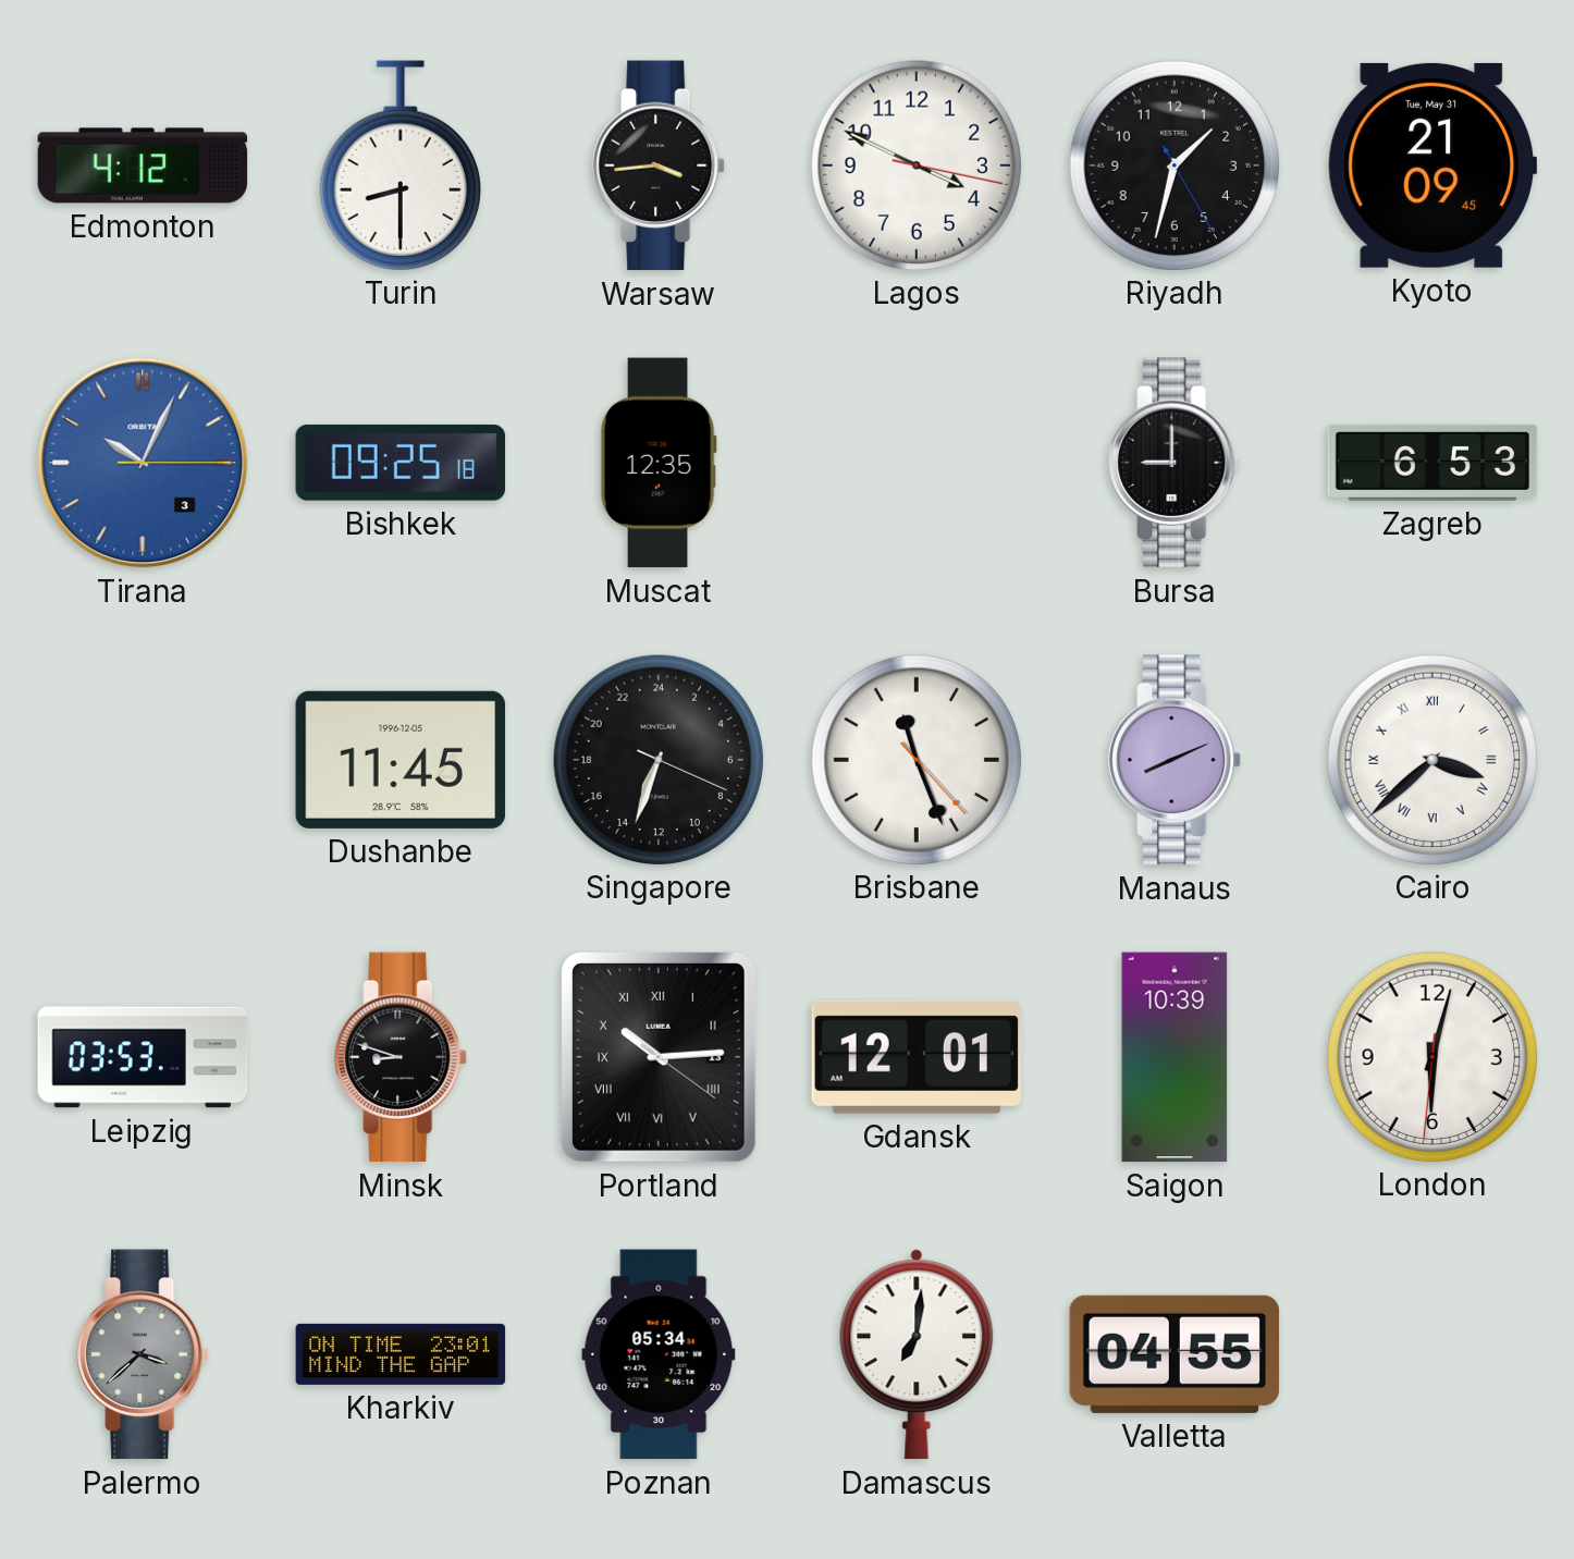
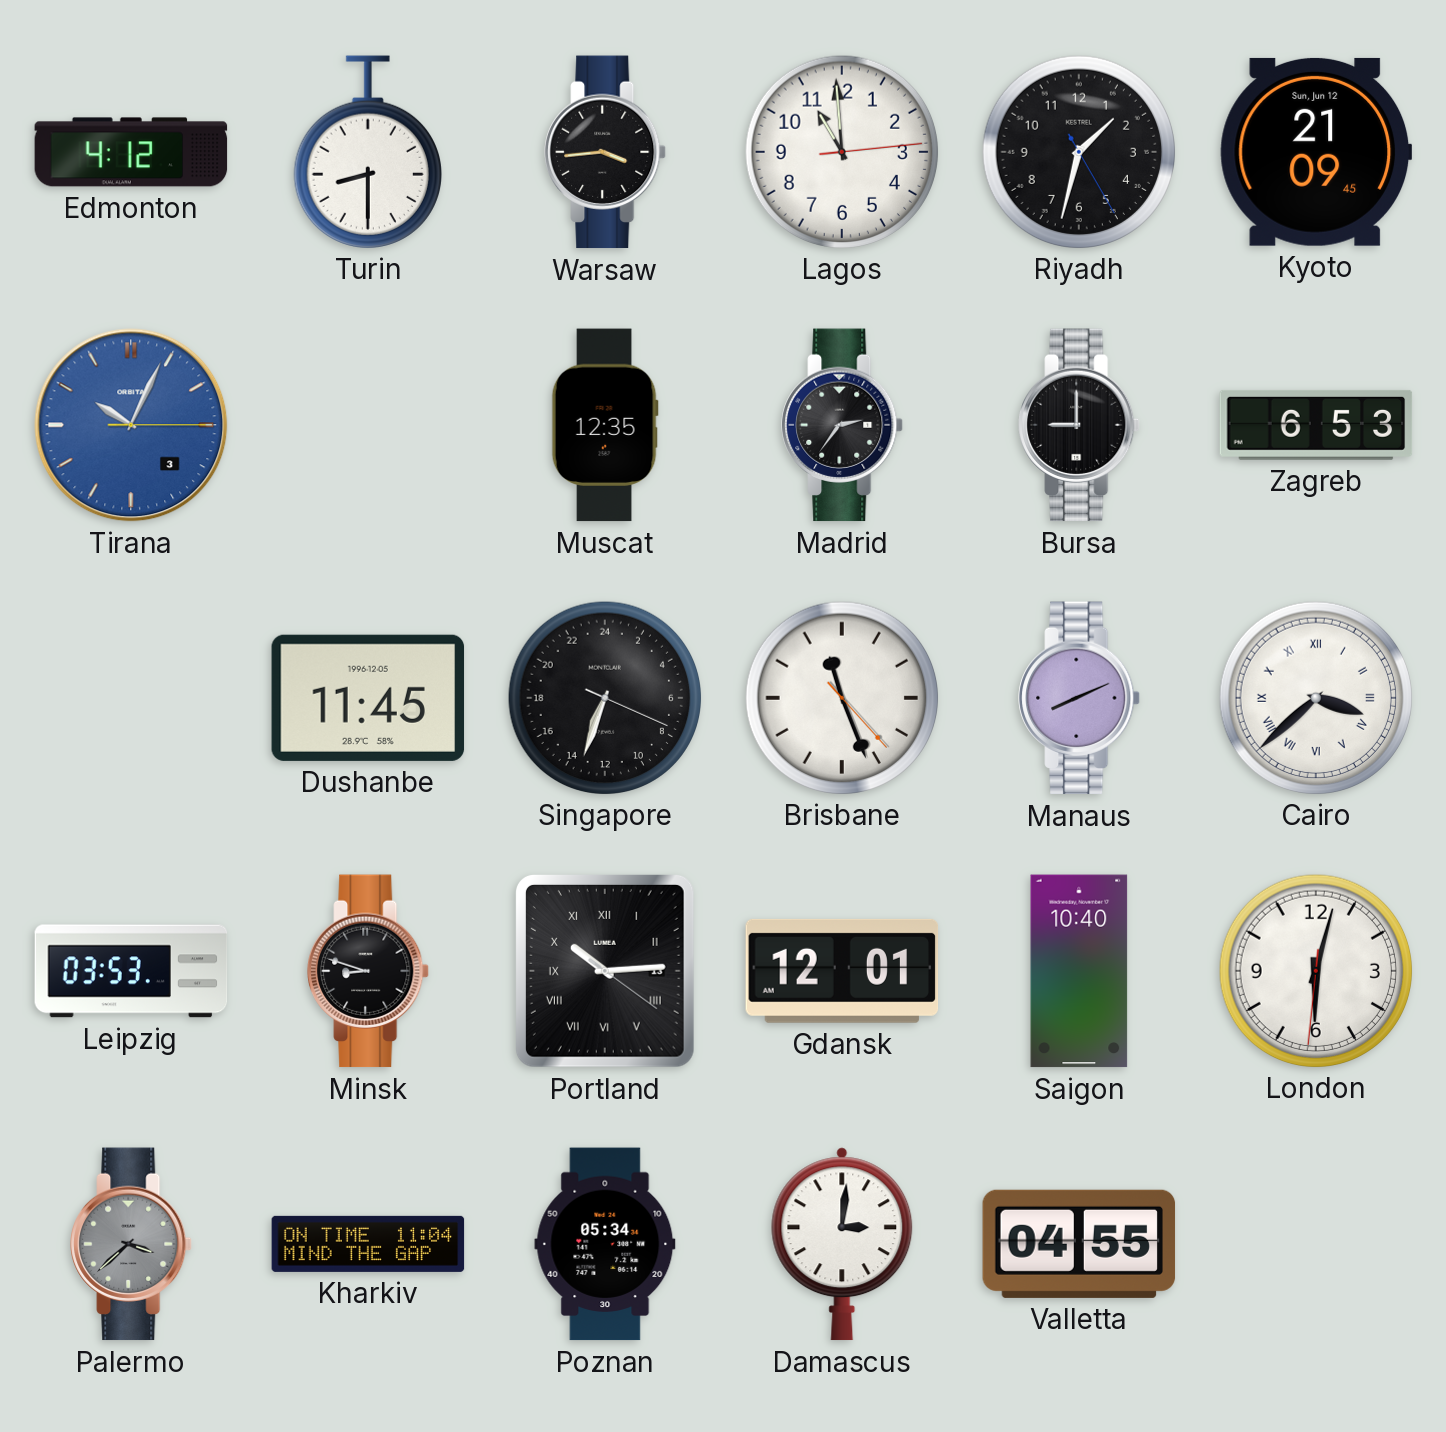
Lagos: 3:49 -> 10:59 (841, 151)
Kyoto date: Tue, May 31 -> Sun, Jun 12 (1315, 152)
Bishkek: 09:25 -> none (401, 463)
Madrid: none -> 2:36 (842, 425)
Saigon: 10:39 -> 10:40 (1079, 971)
Kharkiv: 23:01 -> 11:04 (368, 1244)
Damascus: 7:01 -> 3:01 (842, 1244)
